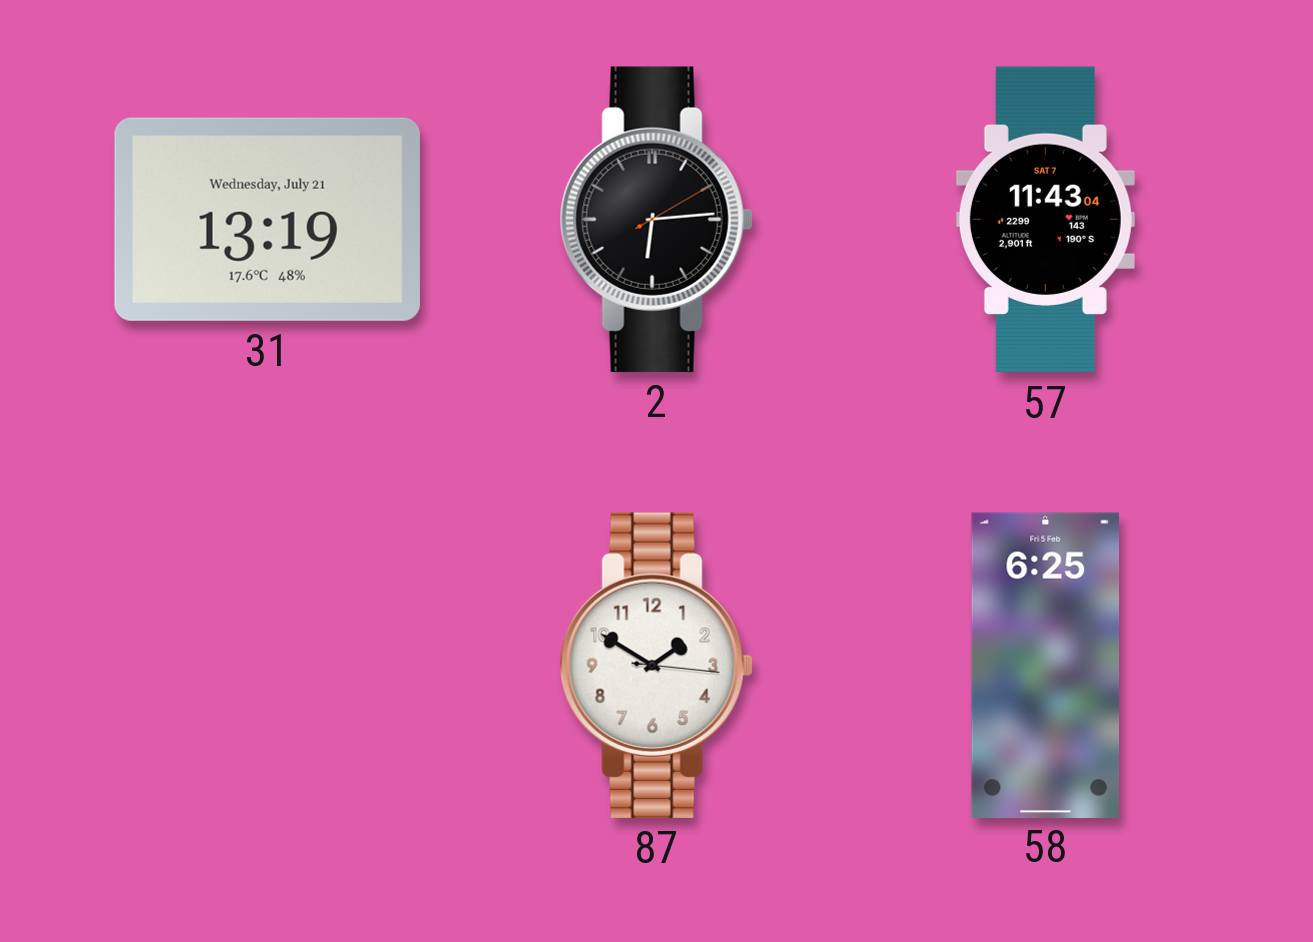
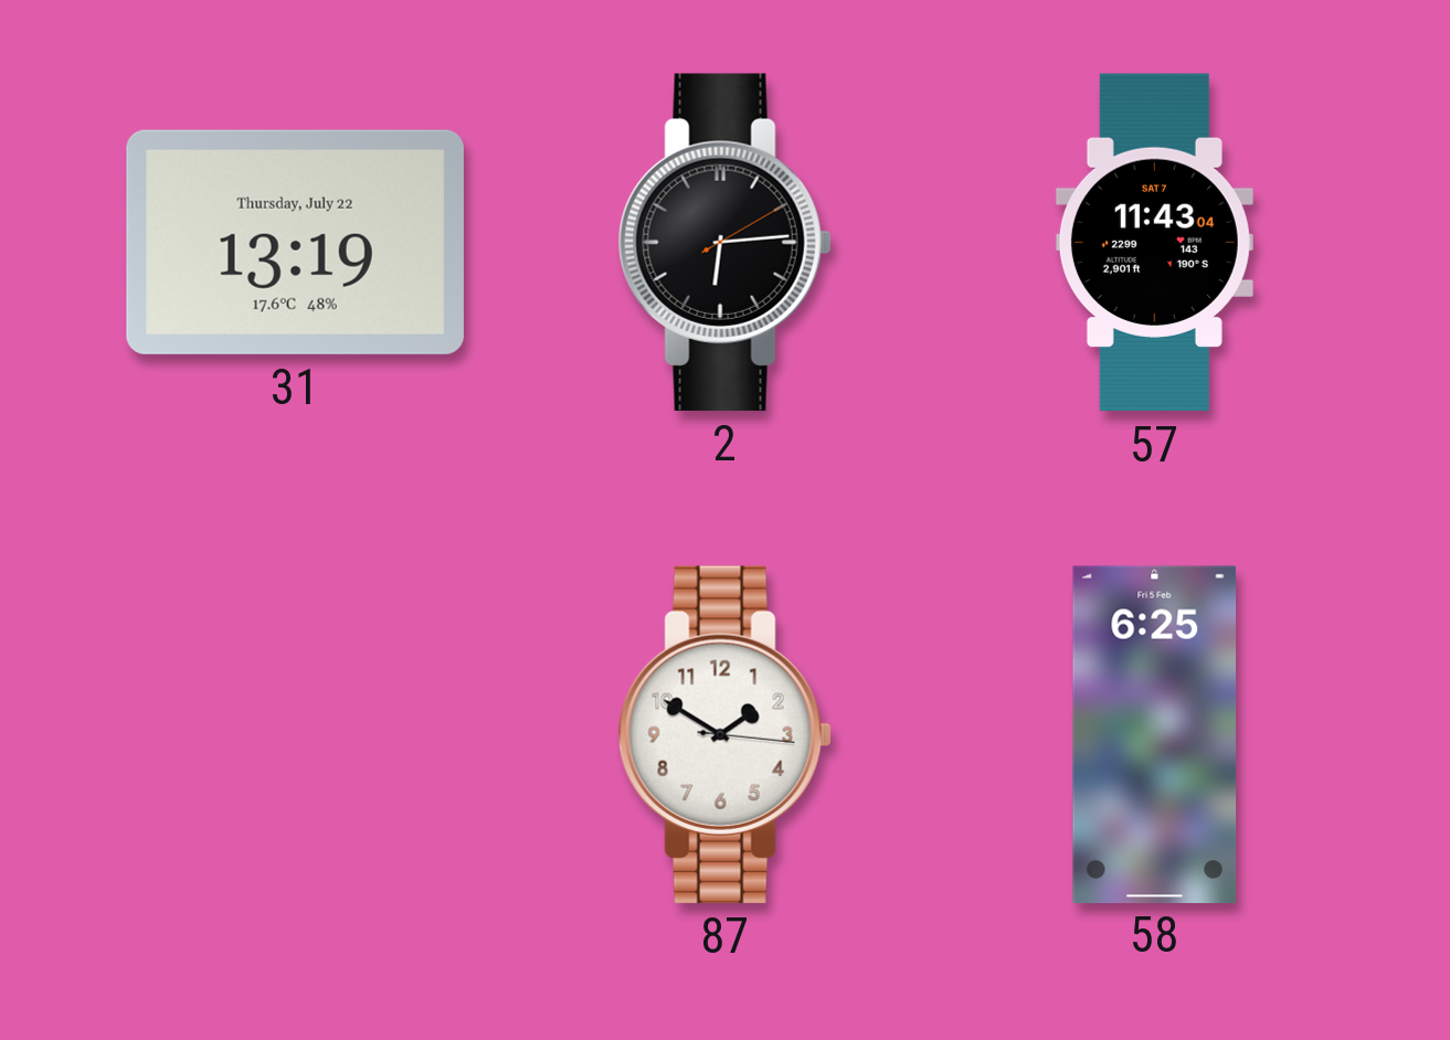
31 date: Wednesday, July 21 -> Thursday, July 22 (295, 242)
